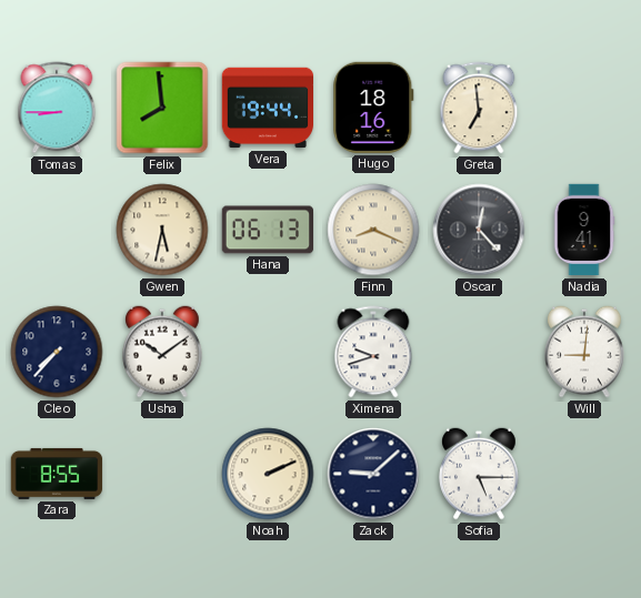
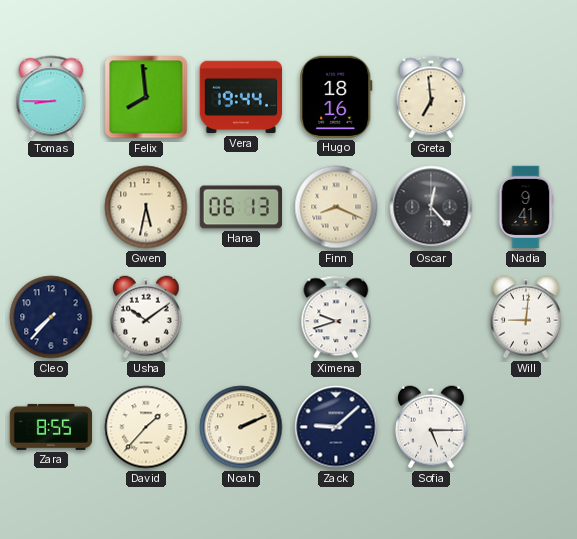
David: none -> 1:37 (146, 427)
